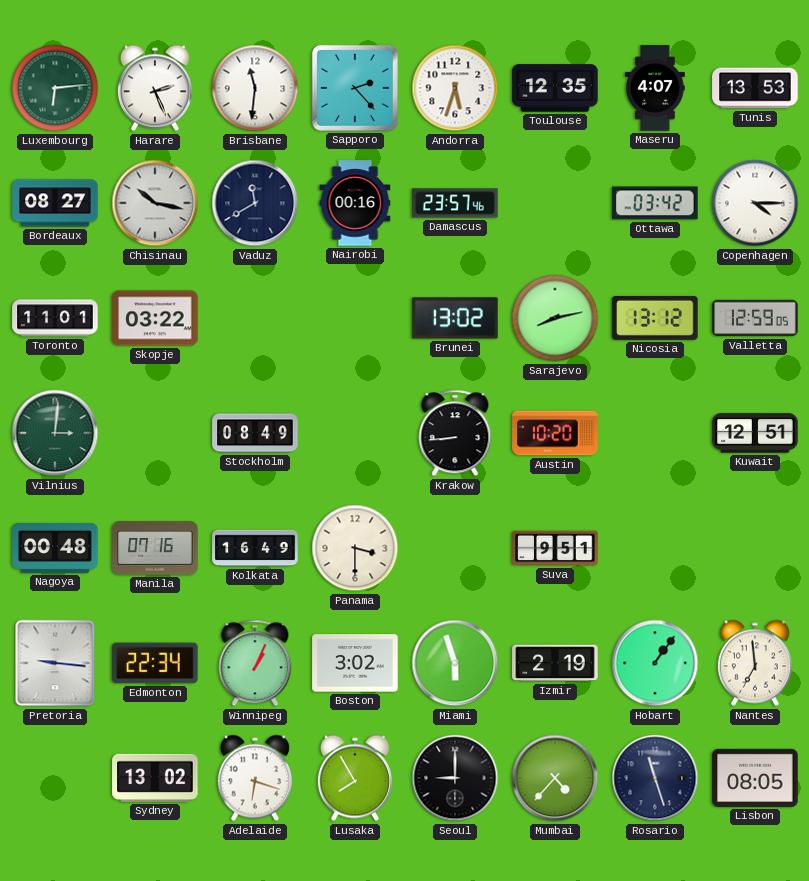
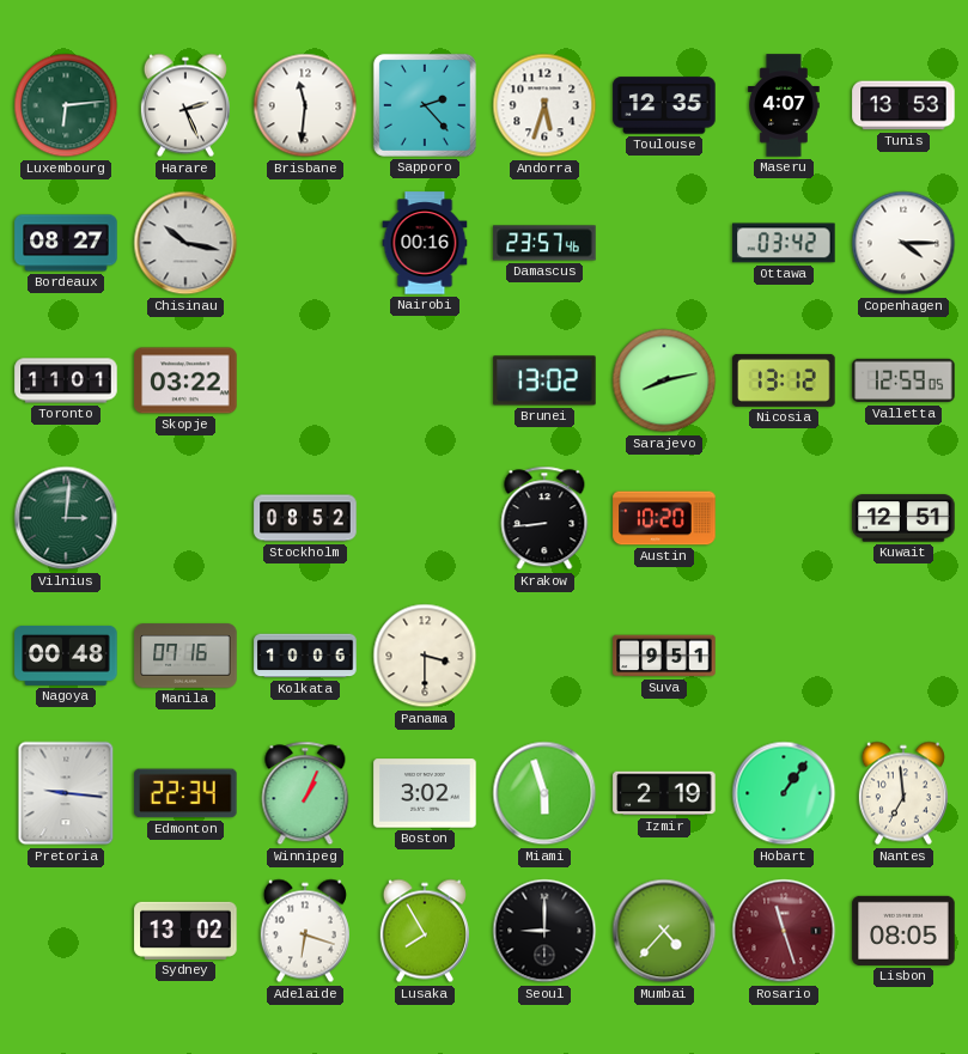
Vaduz: 11:40 -> none (255, 203)
Stockholm: 08:49 -> 08:52 (305, 518)
Kolkata: 16:49 -> 10:06 (305, 656)
Rosario dial: navy -> burgundy (784, 931)
